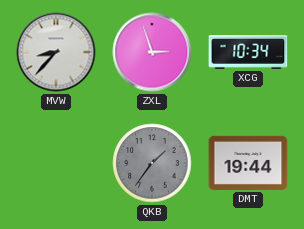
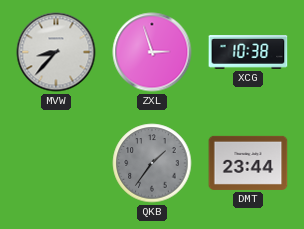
XCG: 10:34 -> 10:38 (248, 53)
DMT: 19:44 -> 23:44 (248, 163)
